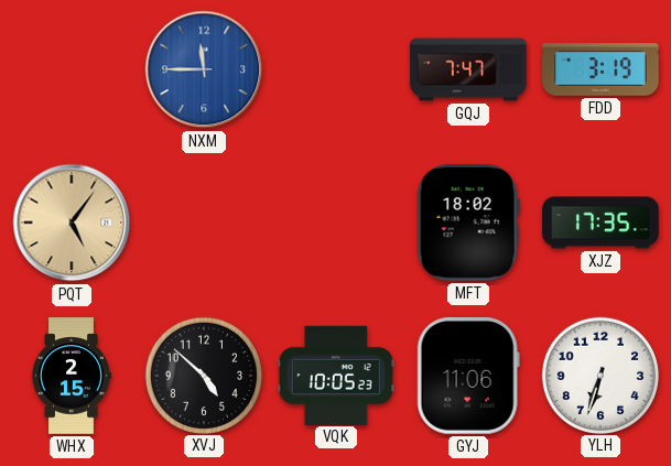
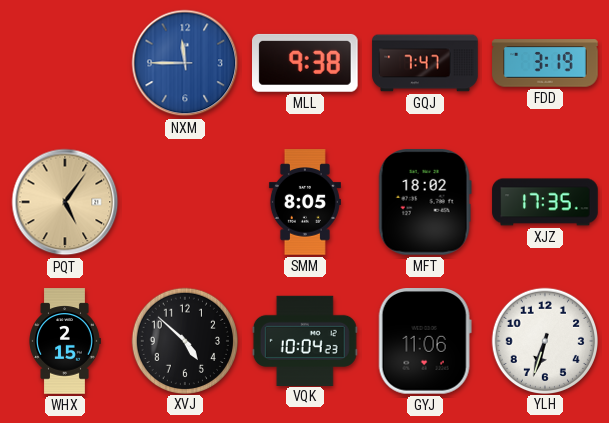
MLL: none -> 9:38 (306, 63)
SMM: none -> 8:05 (305, 202)
VQK: 10:05 -> 10:04 (305, 340)
